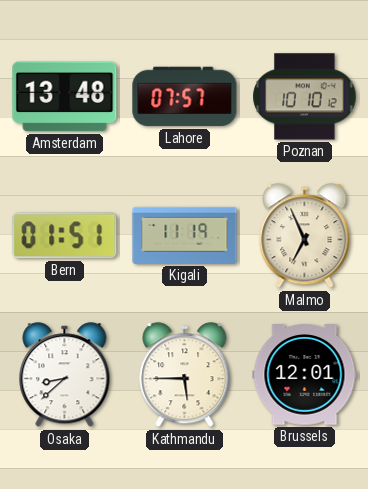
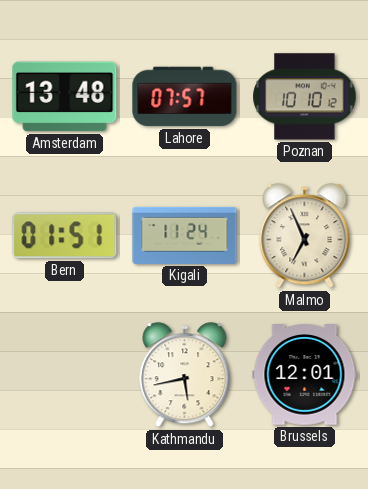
Kigali: 11:19 -> 11:24 (185, 235)
Osaka: 8:38 -> none (65, 375)
Kathmandu: 5:45 -> 5:43 (185, 375)
